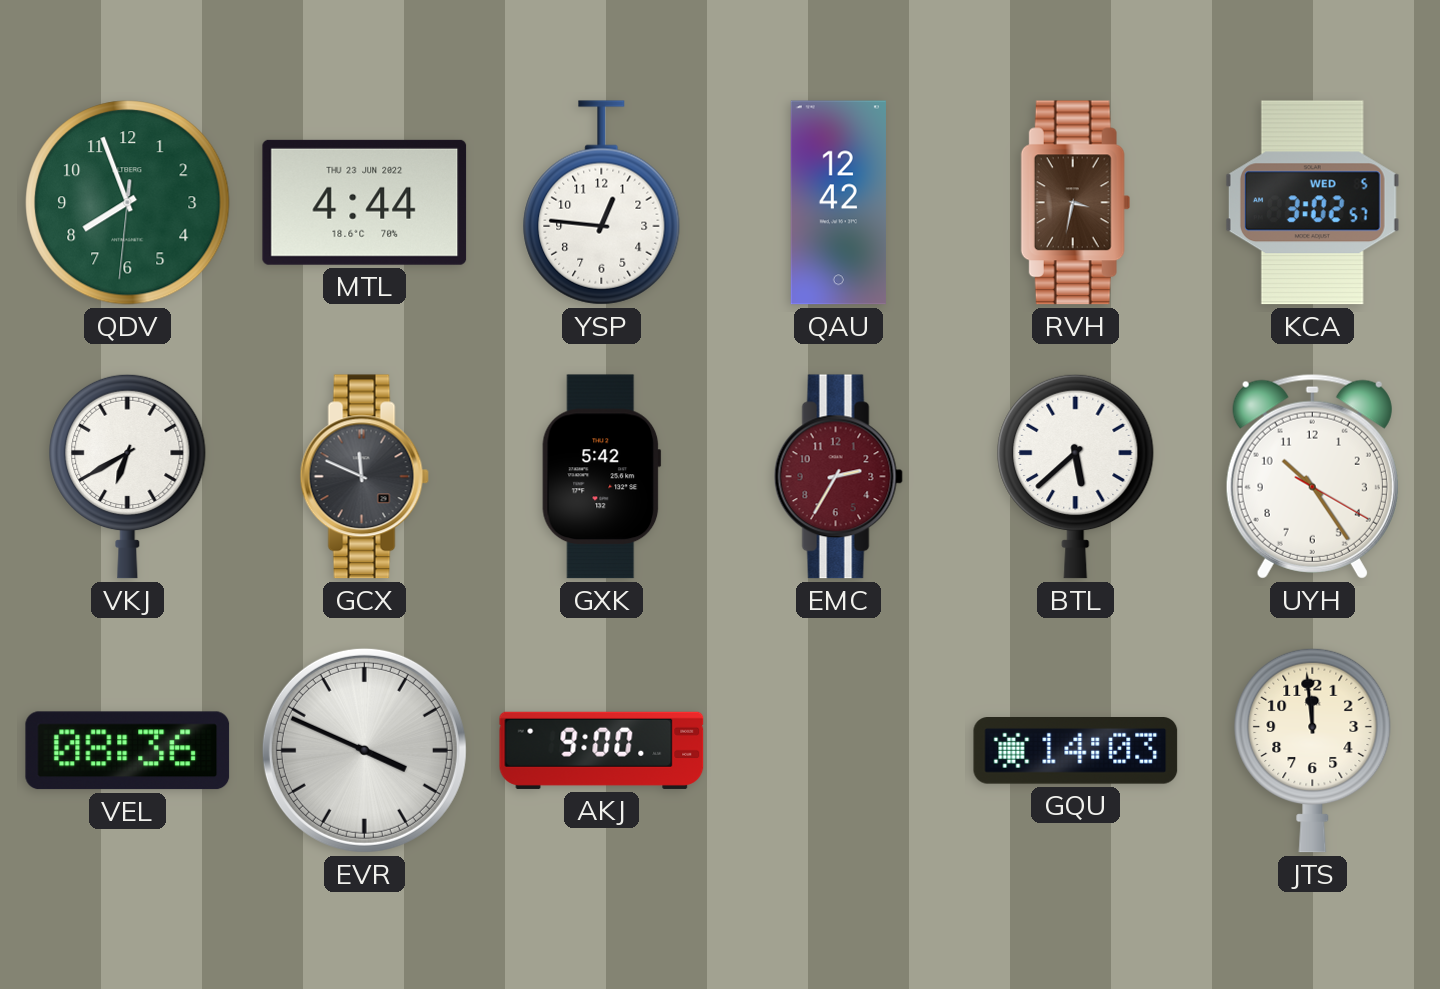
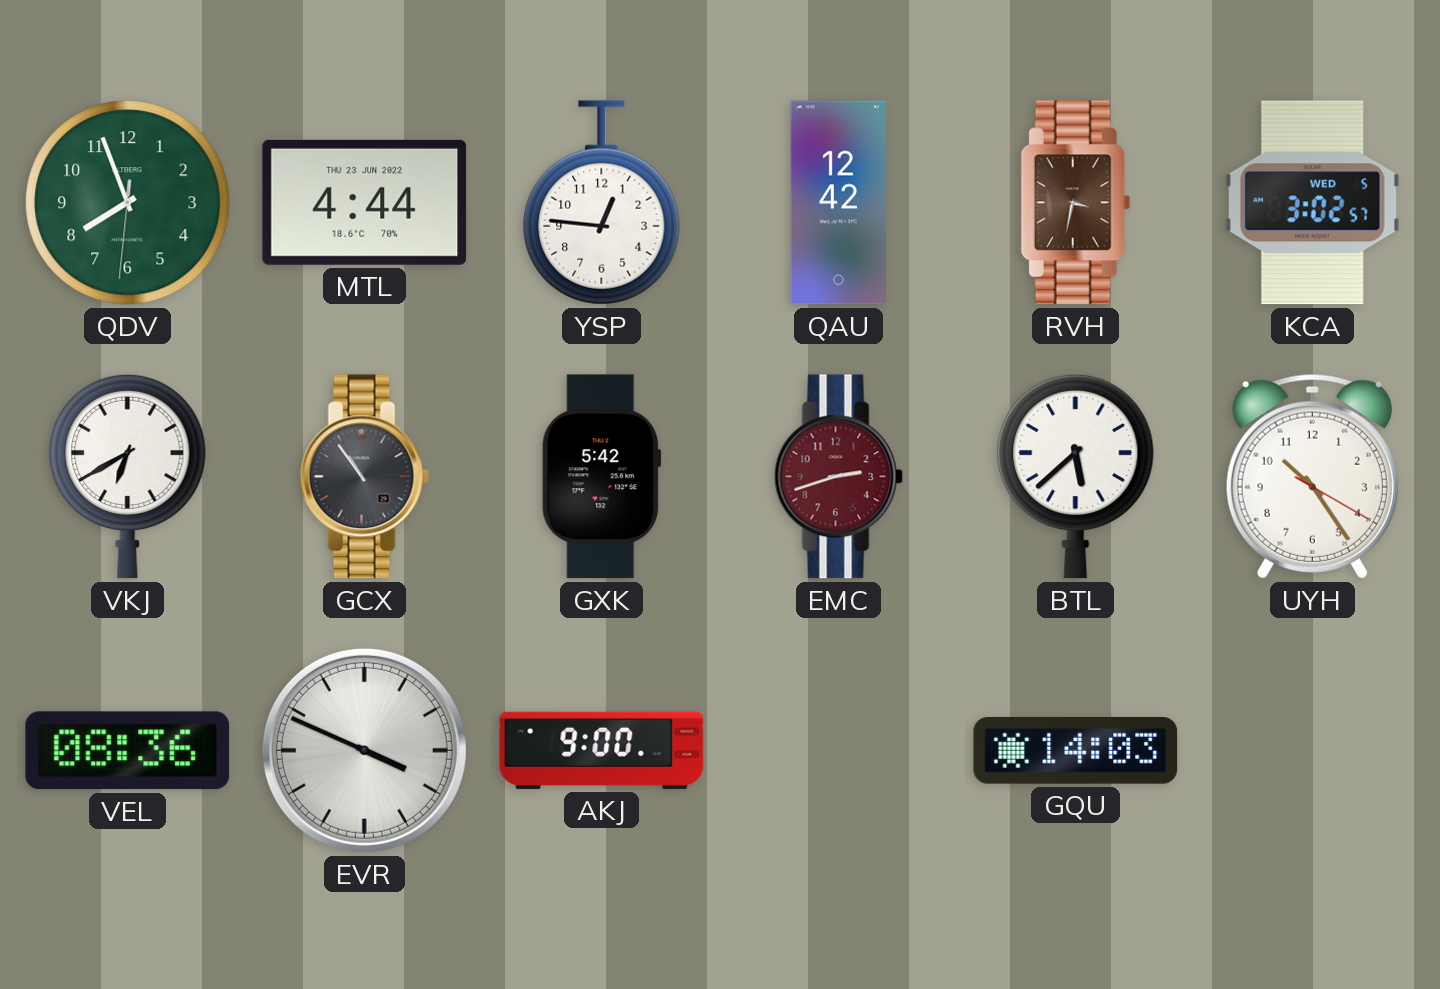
GCX: 11:49 -> 10:54 (364, 477)
EMC: 2:35 -> 2:42 (838, 477)
JTS: 11:59 -> none (1313, 750)
